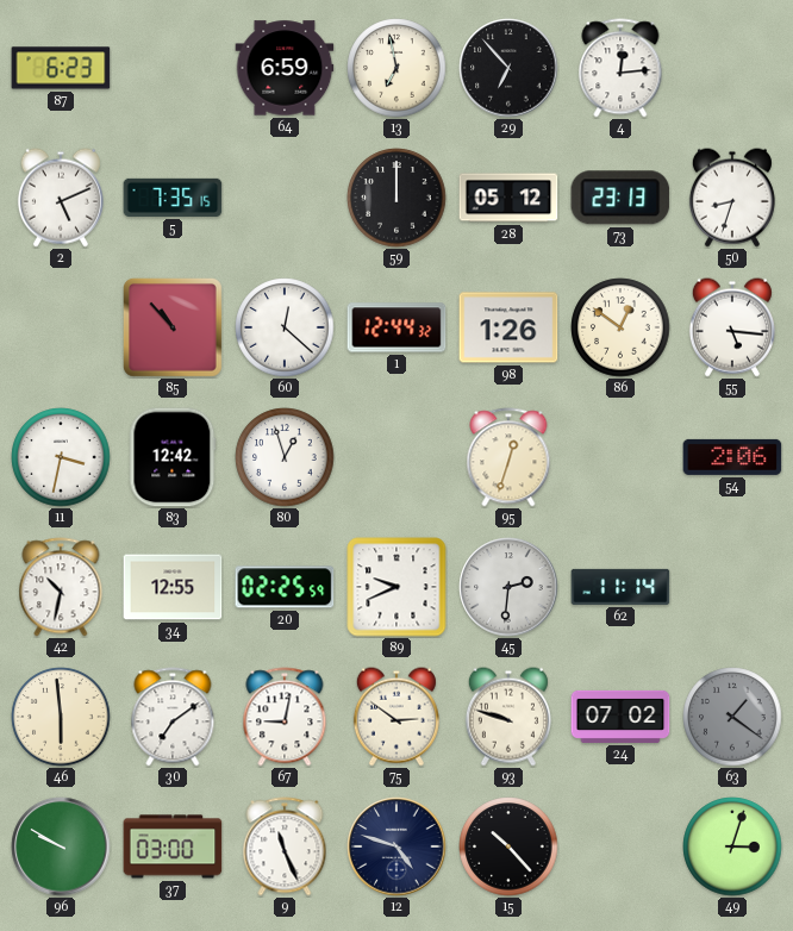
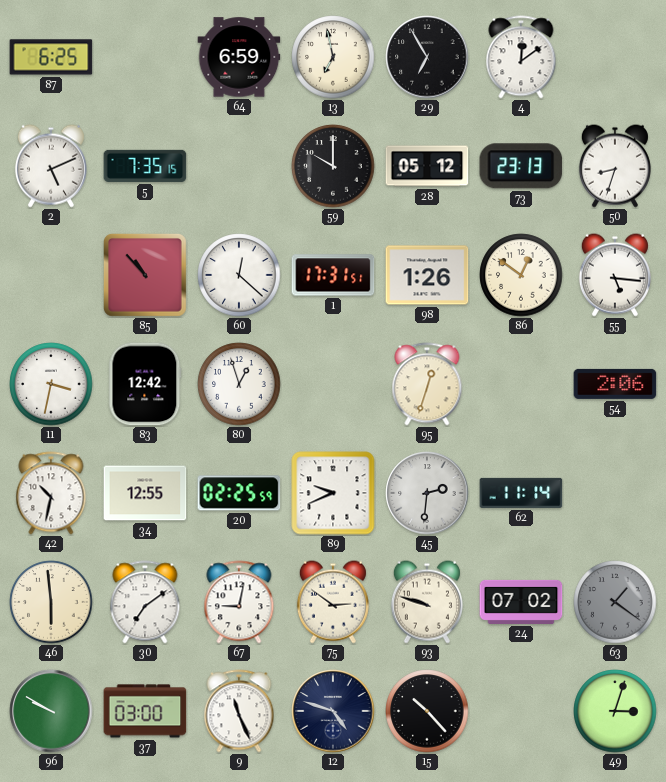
87: 6:23 -> 6:25 (51, 57)
29: 6:53 -> 6:55 (427, 57)
4: 12:14 -> 12:09 (521, 57)
59: 12:00 -> 10:00 (333, 166)
1: 12:44 -> 17:31 (333, 275)
